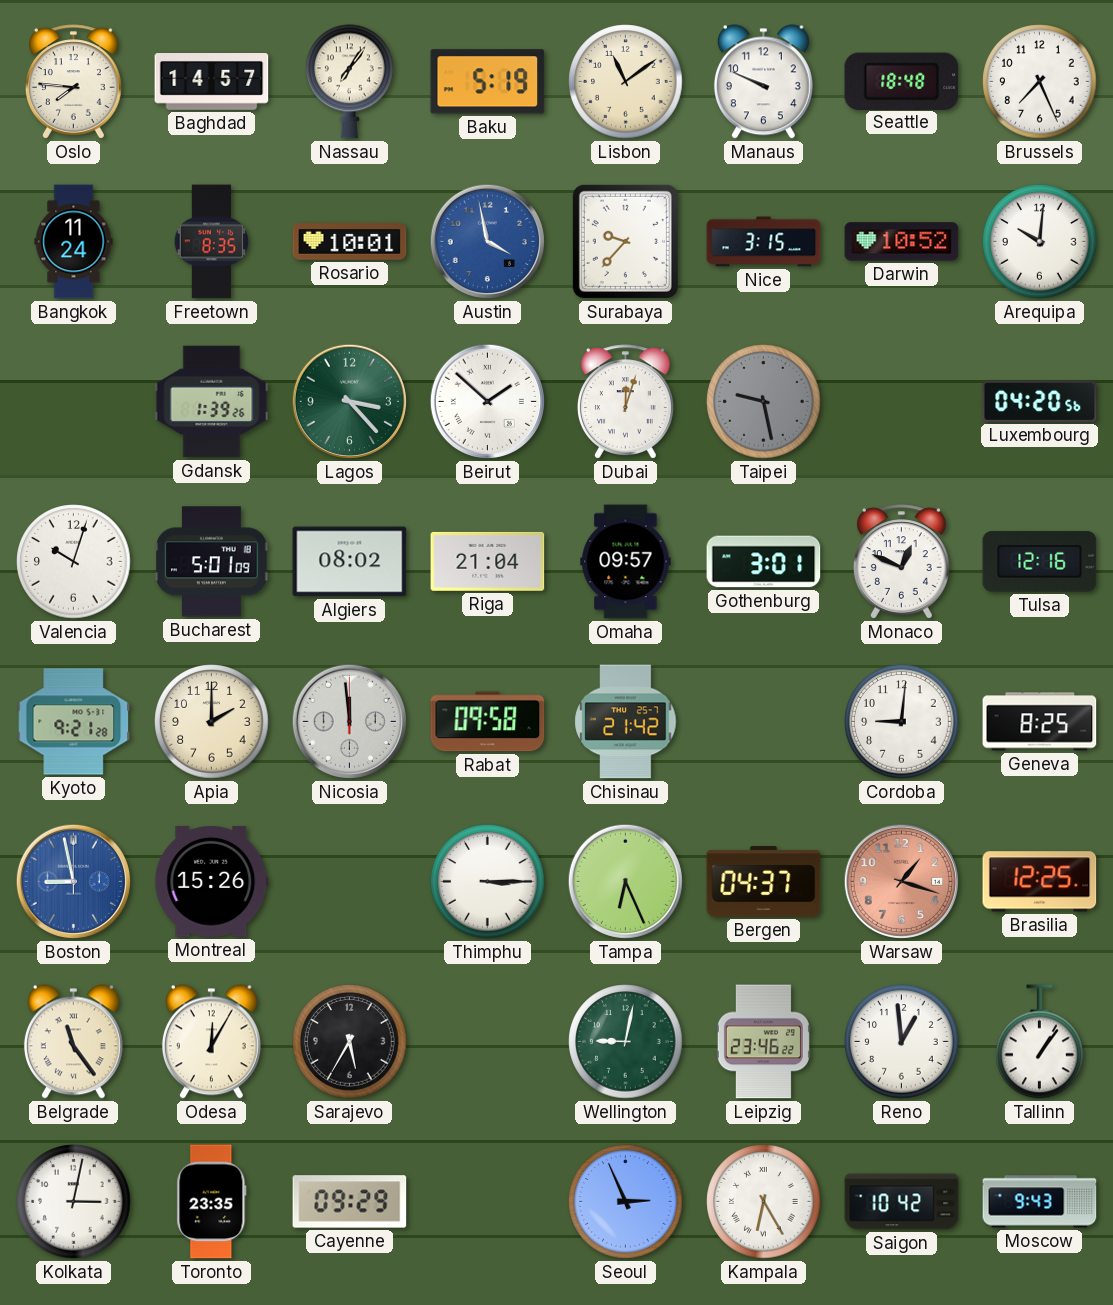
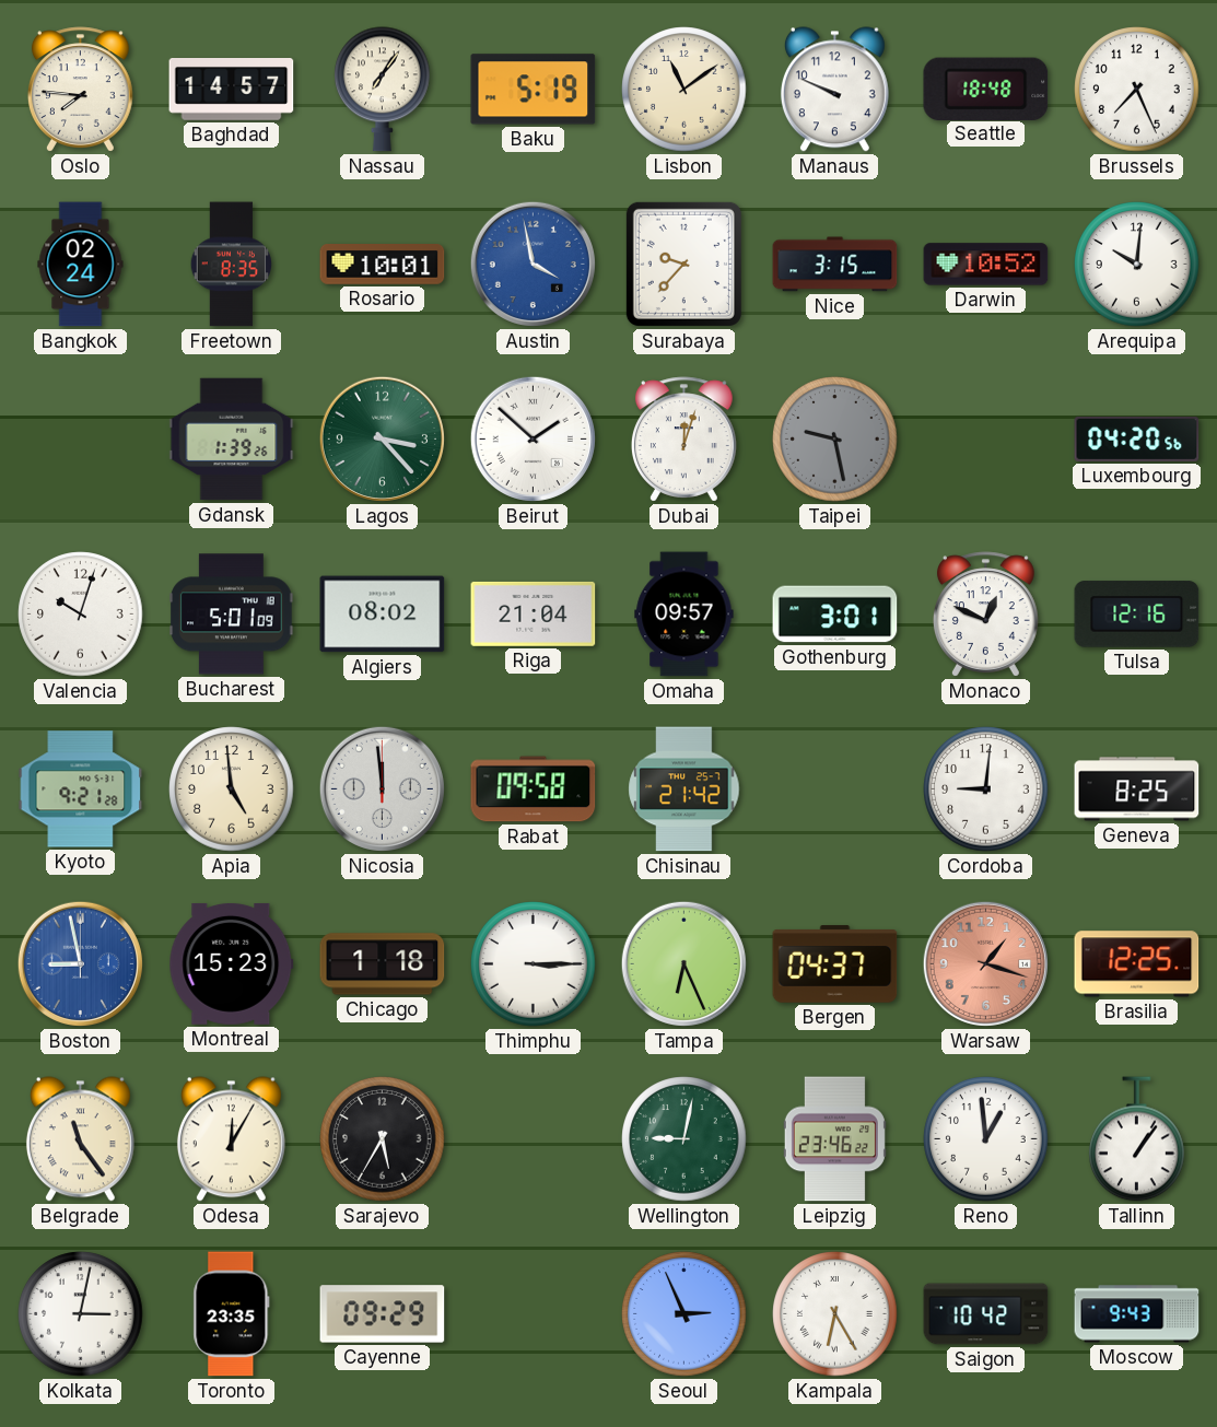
Bangkok: 11:24 -> 02:24 (81, 265)
Apia: 2:00 -> 4:59 (232, 789)
Montreal: 15:26 -> 15:23 (232, 963)
Chicago: none -> 1:18 (383, 964)
